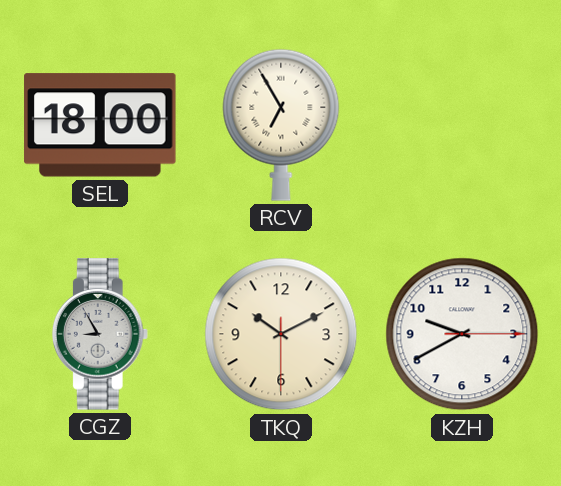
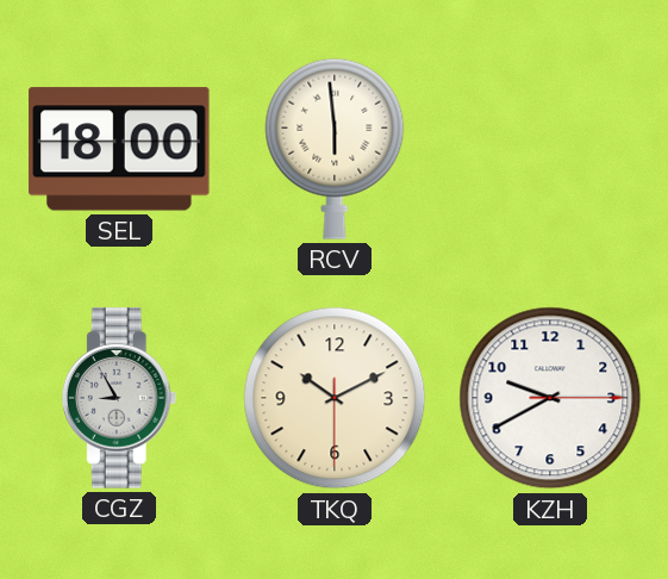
RCV: 6:55 -> 5:59 (335, 149)
